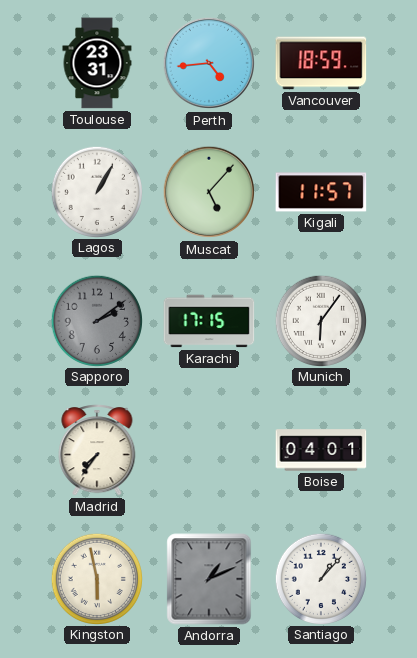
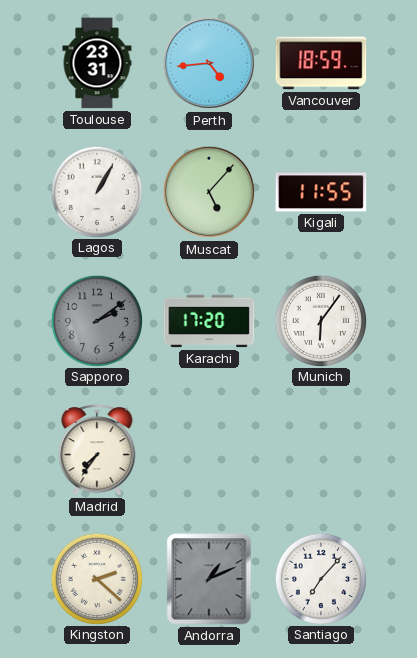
Kigali: 11:57 -> 11:55 (321, 192)
Karachi: 17:15 -> 17:20 (209, 321)
Boise: 04:01 -> none (321, 450)
Kingston: 5:58 -> 2:22 (96, 578)
Santiago: 1:07 -> 7:07 (320, 578)
